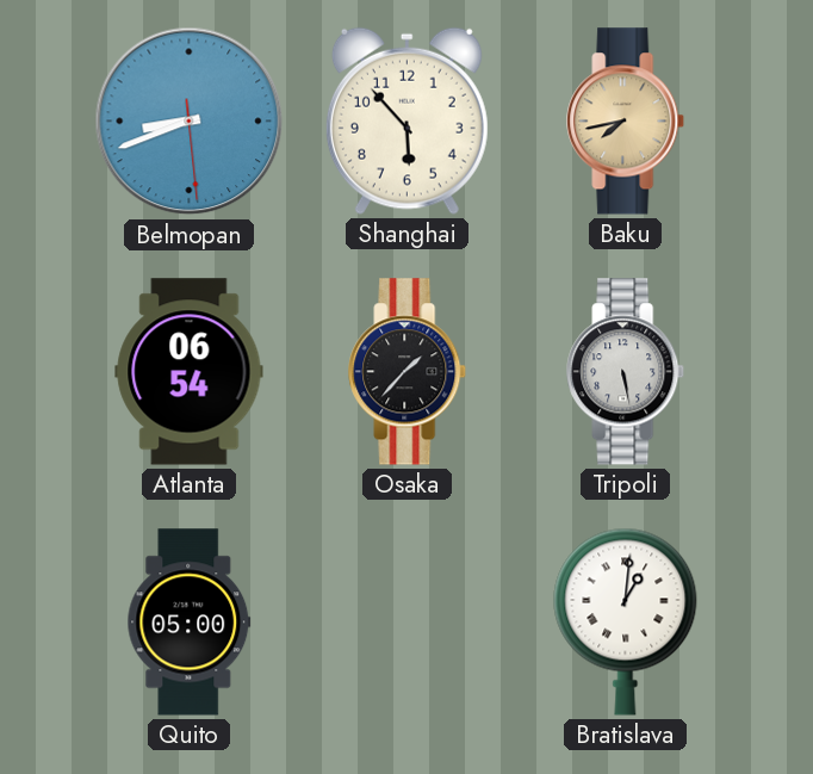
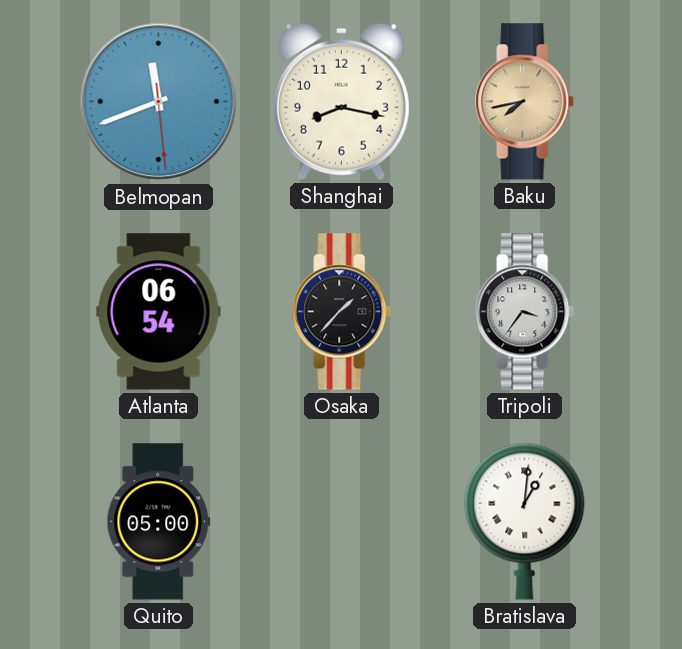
Belmopan: 8:41 -> 11:41 (159, 102)
Shanghai: 5:53 -> 8:17 (341, 101)
Tripoli: 5:28 -> 3:36 (525, 312)
